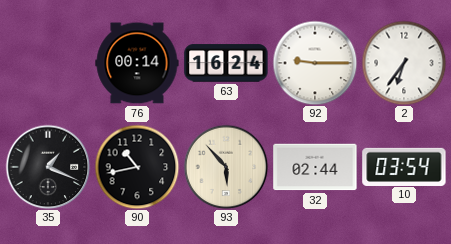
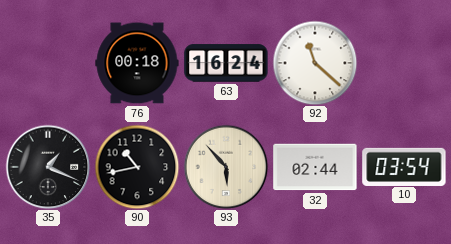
76: 00:14 -> 00:18 (137, 63)
92: 9:15 -> 11:22 (315, 63)
2: 6:36 -> none (404, 63)
